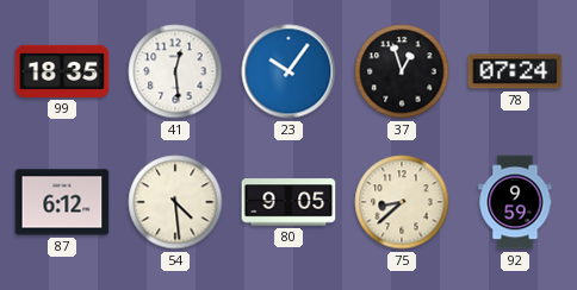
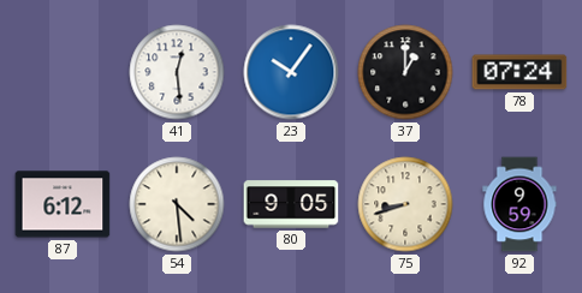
99: 18:35 -> none (62, 71)
37: 12:57 -> 1:00 (405, 72)
75: 8:38 -> 8:42 (405, 204)
